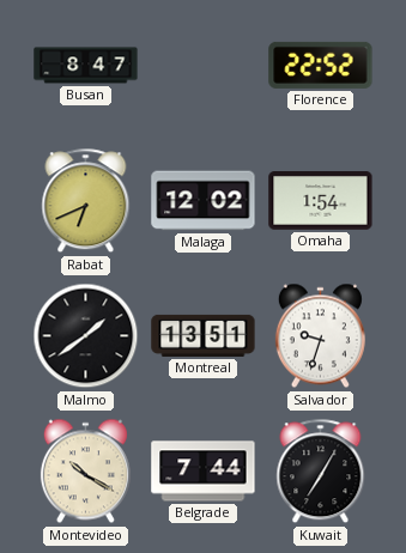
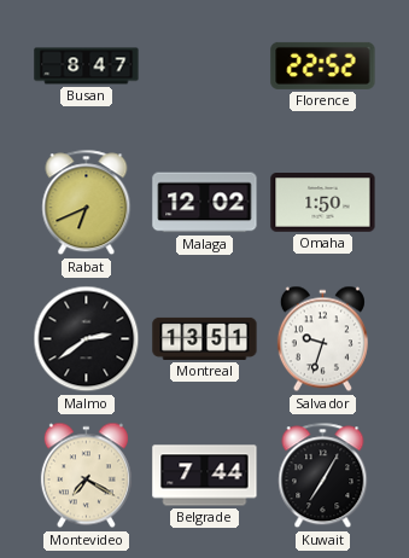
Omaha: 1:54 -> 1:50 (323, 203)
Malmo: 1:39 -> 2:39 (87, 339)
Montevideo: 10:20 -> 7:20 (86, 476)
